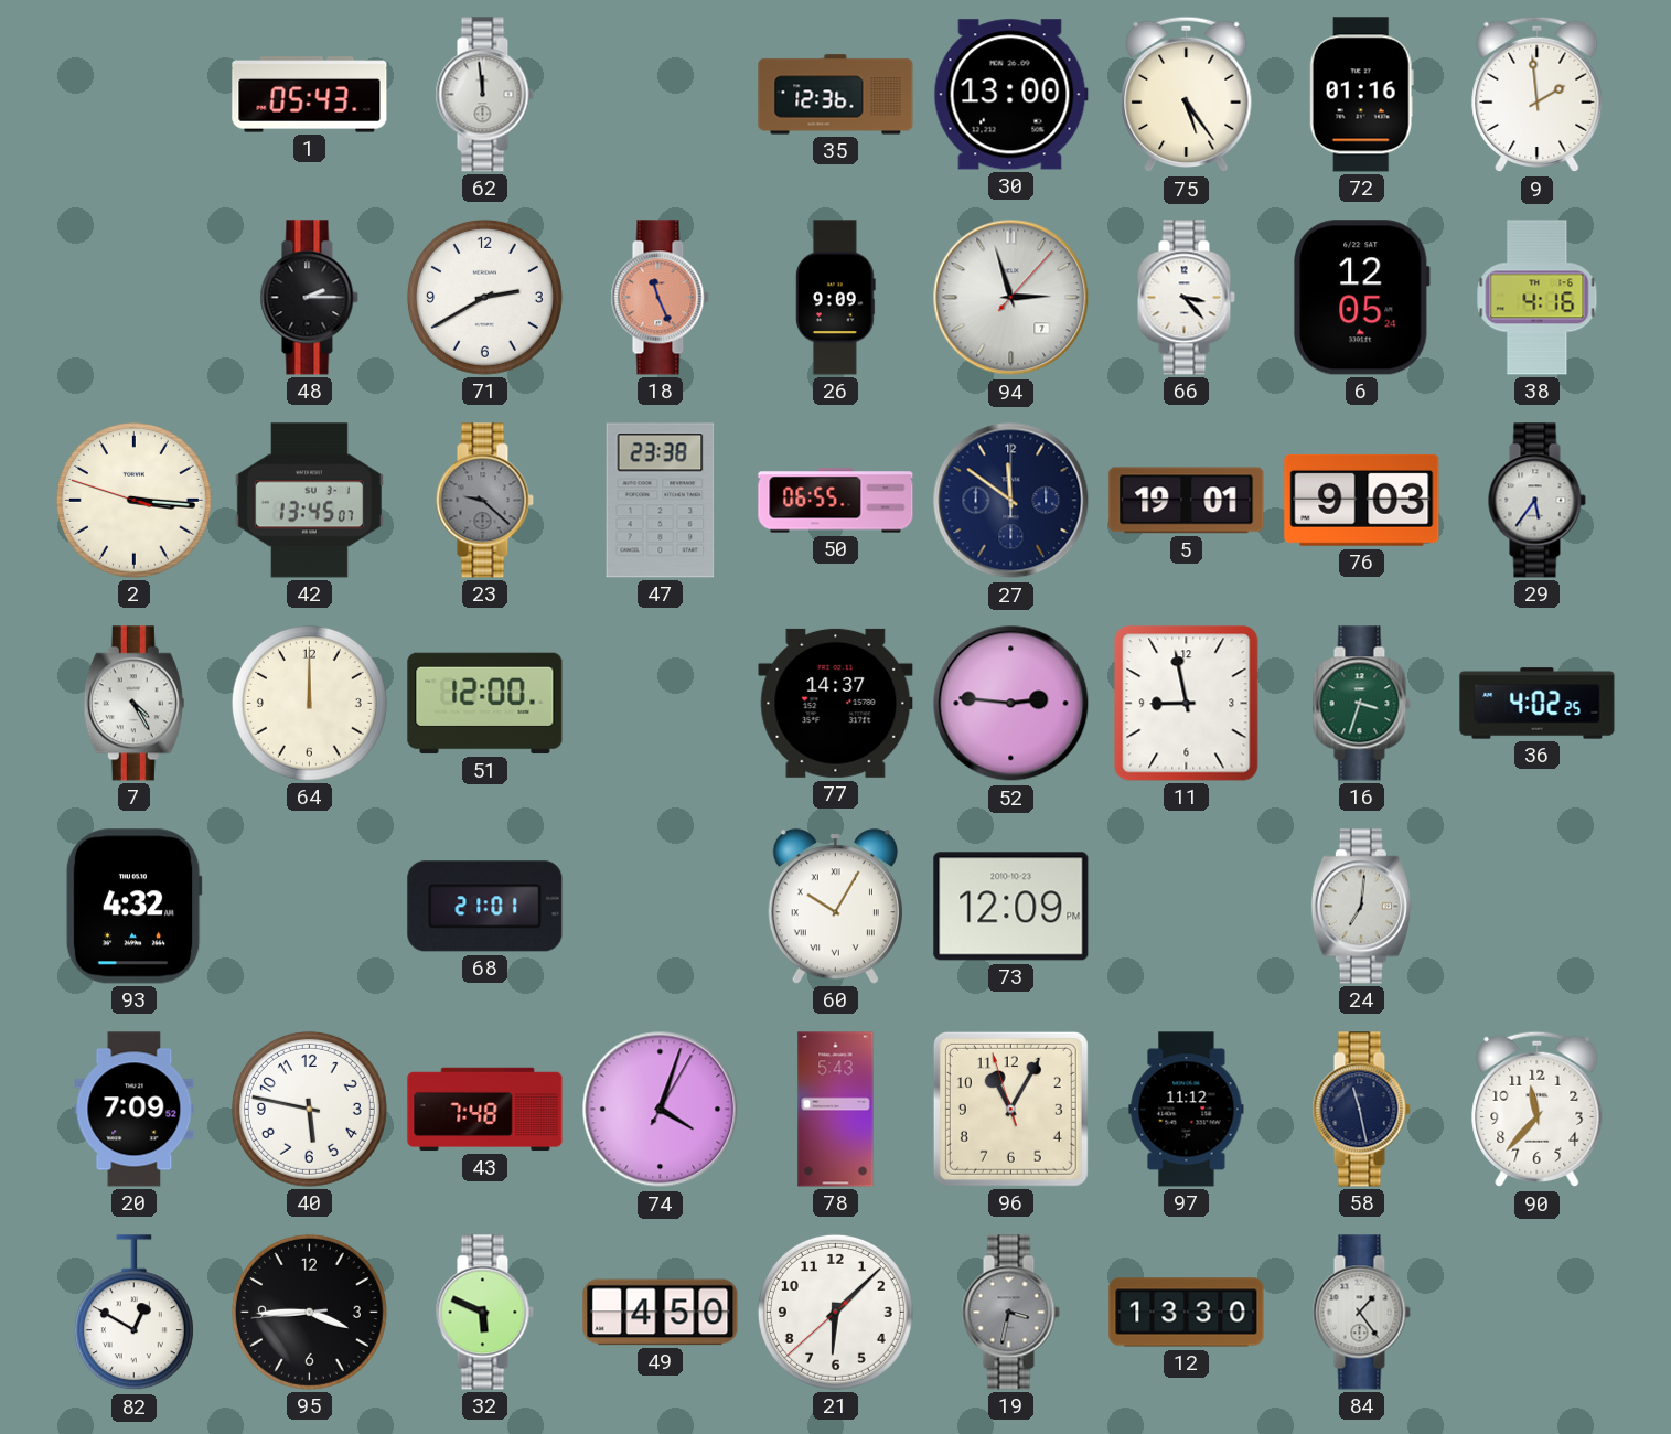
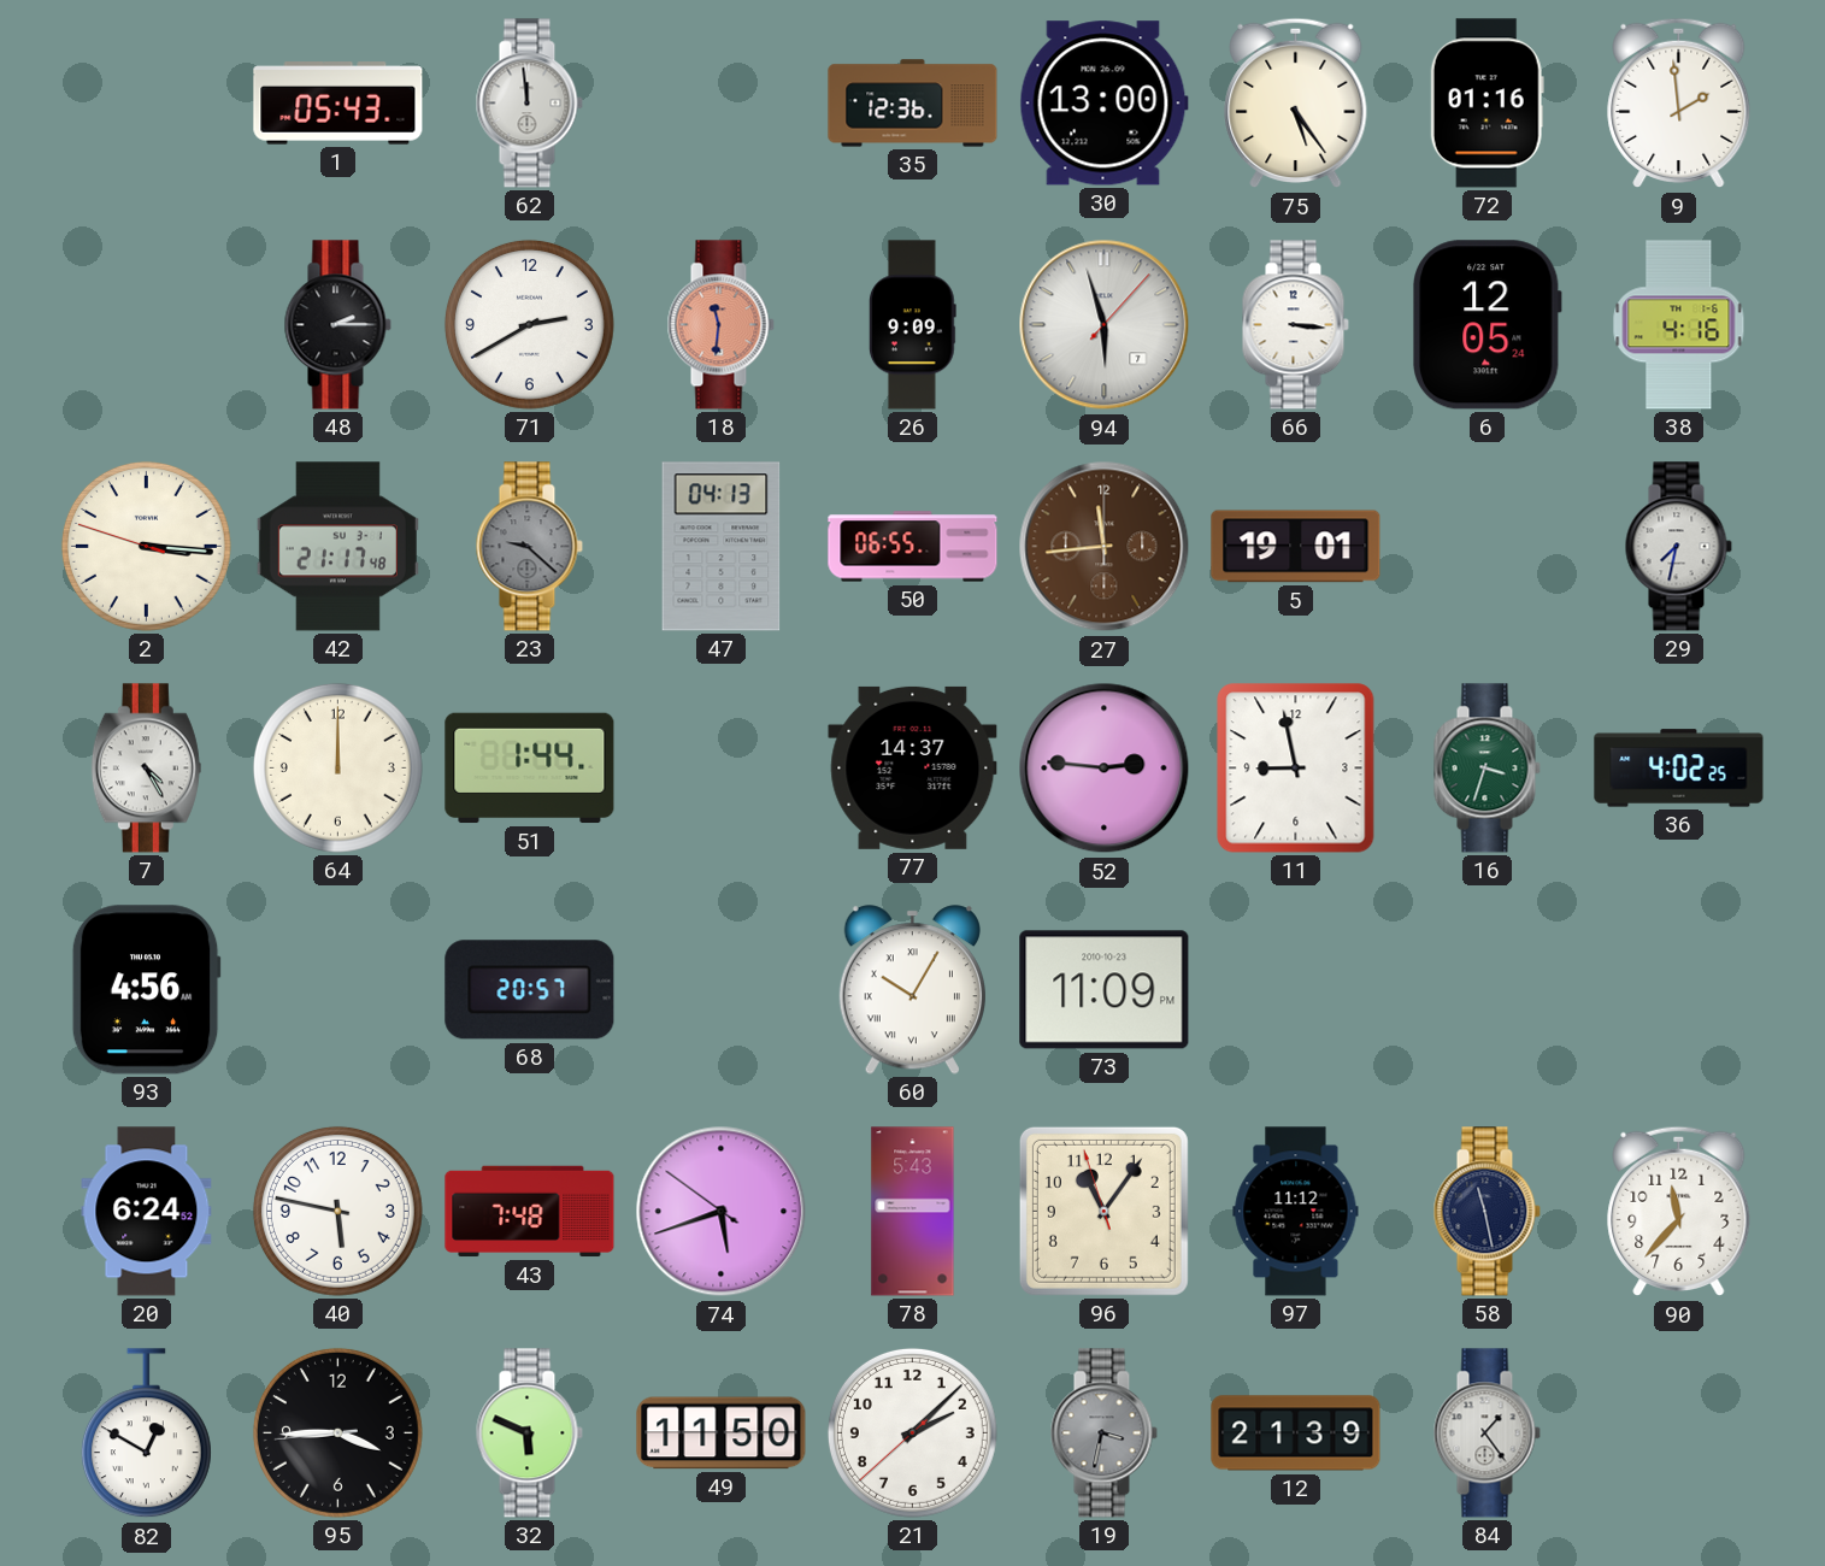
18: 11:26 -> 11:31 (720, 325)
94: 2:57 -> 5:57 (1105, 325)
66: 3:23 -> 3:16 (1295, 325)
42: 13:45 -> 21:17 (337, 547)
47: 23:38 -> 04:13 (722, 547)
27: 11:51 -> 11:44 (1105, 547)
27 dial: navy -> brown (1105, 547)
76: 9:03 -> none (1362, 500)
29: 5:36 -> 7:32 (1678, 547)
51: 12:00 -> 1:44 (530, 769)
93: 4:32 -> 4:56 (146, 990)
68: 21:01 -> 20:57 (530, 990)
73: 12:09 -> 11:09 (1105, 990)
24: 7:01 -> none (1361, 907)
20: 7:09 -> 6:24 (147, 1212)
74: 4:03 -> 5:41 (722, 1212)
96: 11:04 -> 11:05 (1103, 1211)
49: 4:50 -> 11:50 (722, 1433)
21: 6:07 -> 2:07 (912, 1432)
12: 13:30 -> 21:39 (1296, 1433)
